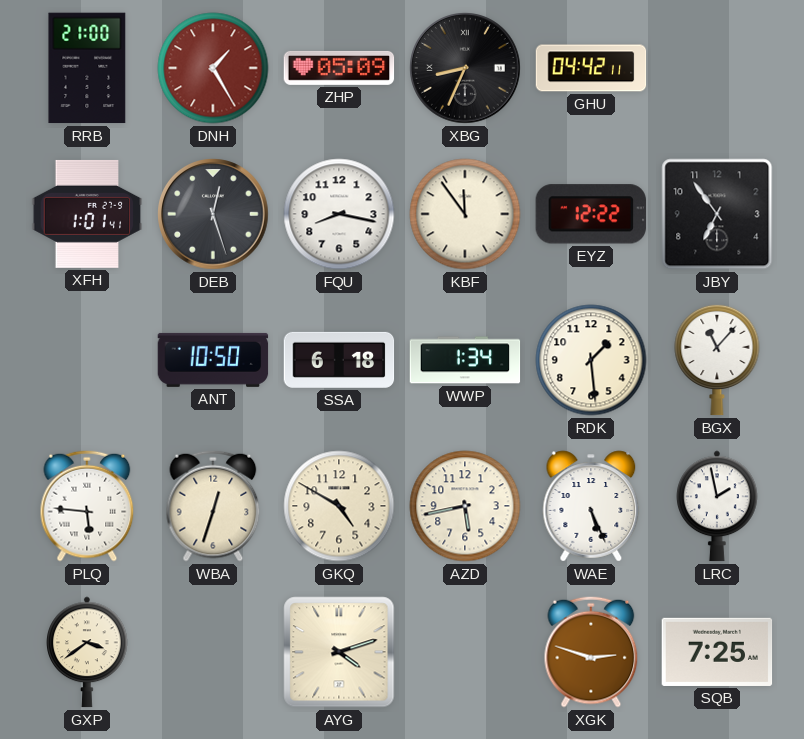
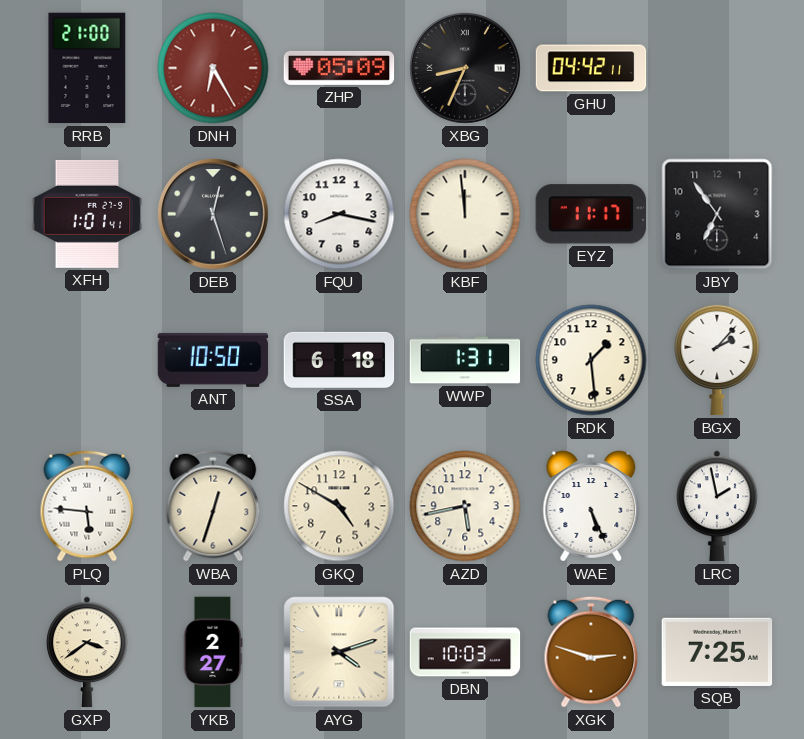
DNH: 1:25 -> 6:25 (213, 68)
KBF: 11:54 -> 11:59 (465, 214)
EYZ: 12:22 -> 11:17 (591, 214)
WWP: 1:34 -> 1:31 (465, 360)
BGX: 11:07 -> 2:07 (717, 360)
YKB: none -> 2:27 (213, 652)
DBN: none -> 10:03 (465, 652)
